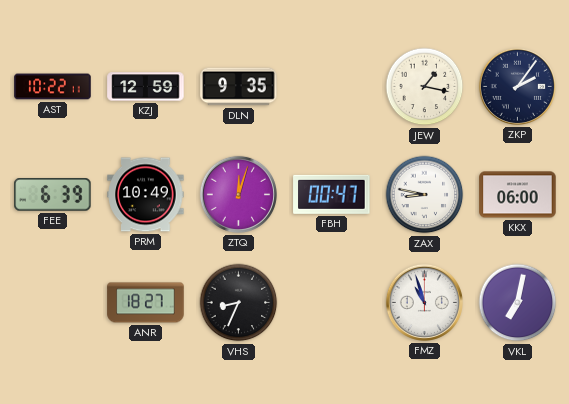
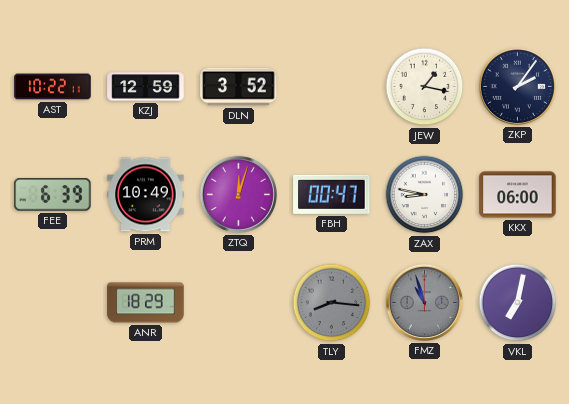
DLN: 9:35 -> 3:52 (239, 87)
ANR: 18:27 -> 18:29 (146, 303)
VHS: 8:34 -> none (239, 303)
TLY: none -> 8:16 (332, 303)
FMZ dial: white -> grey (424, 302)
